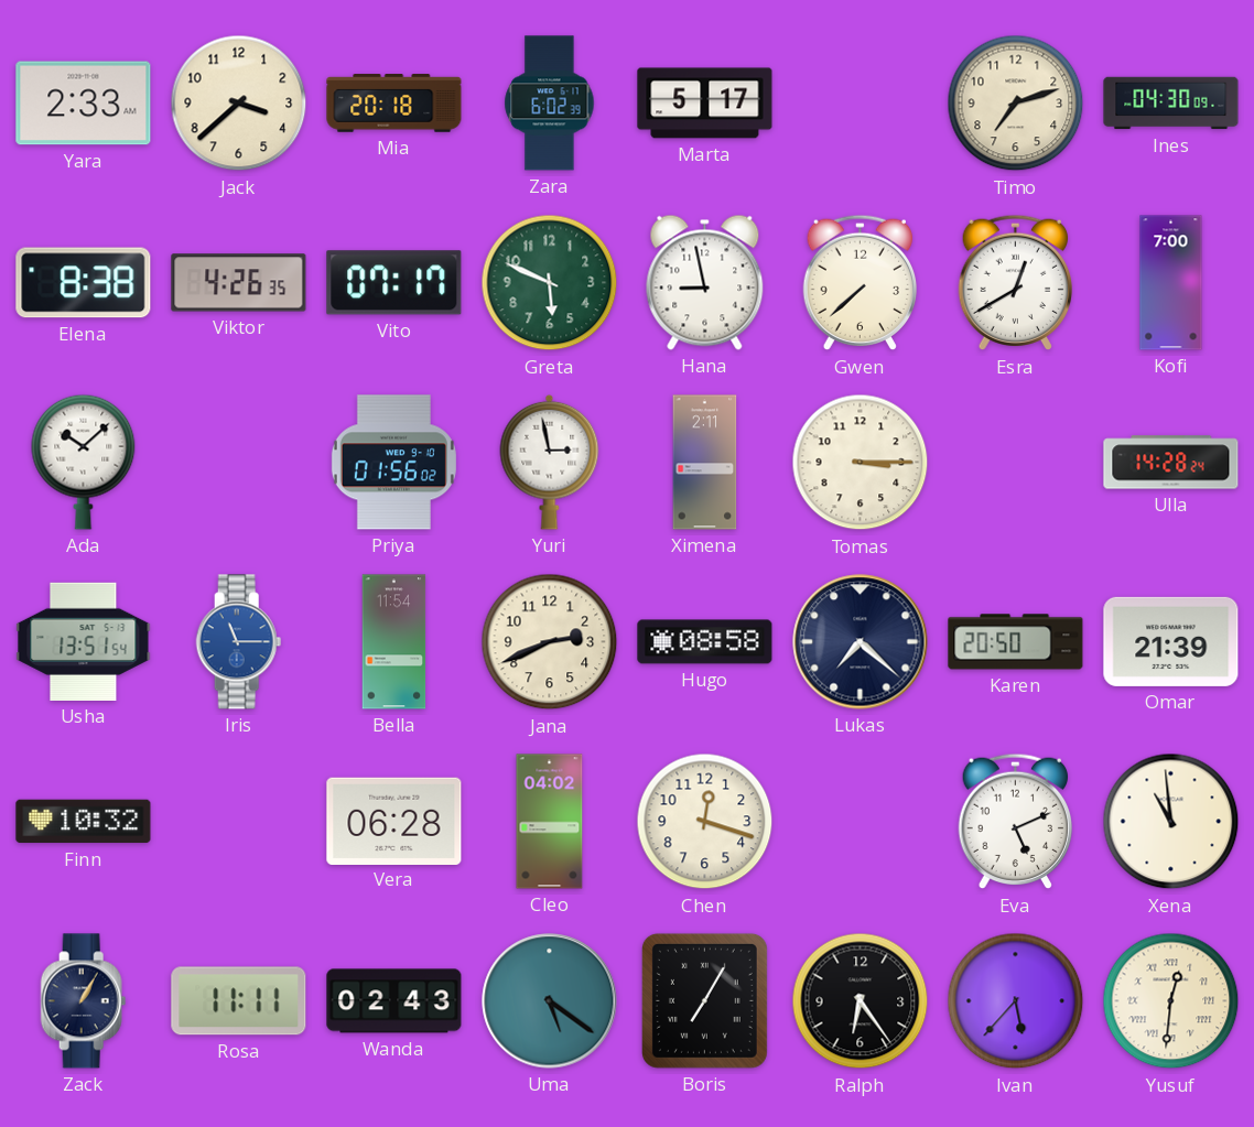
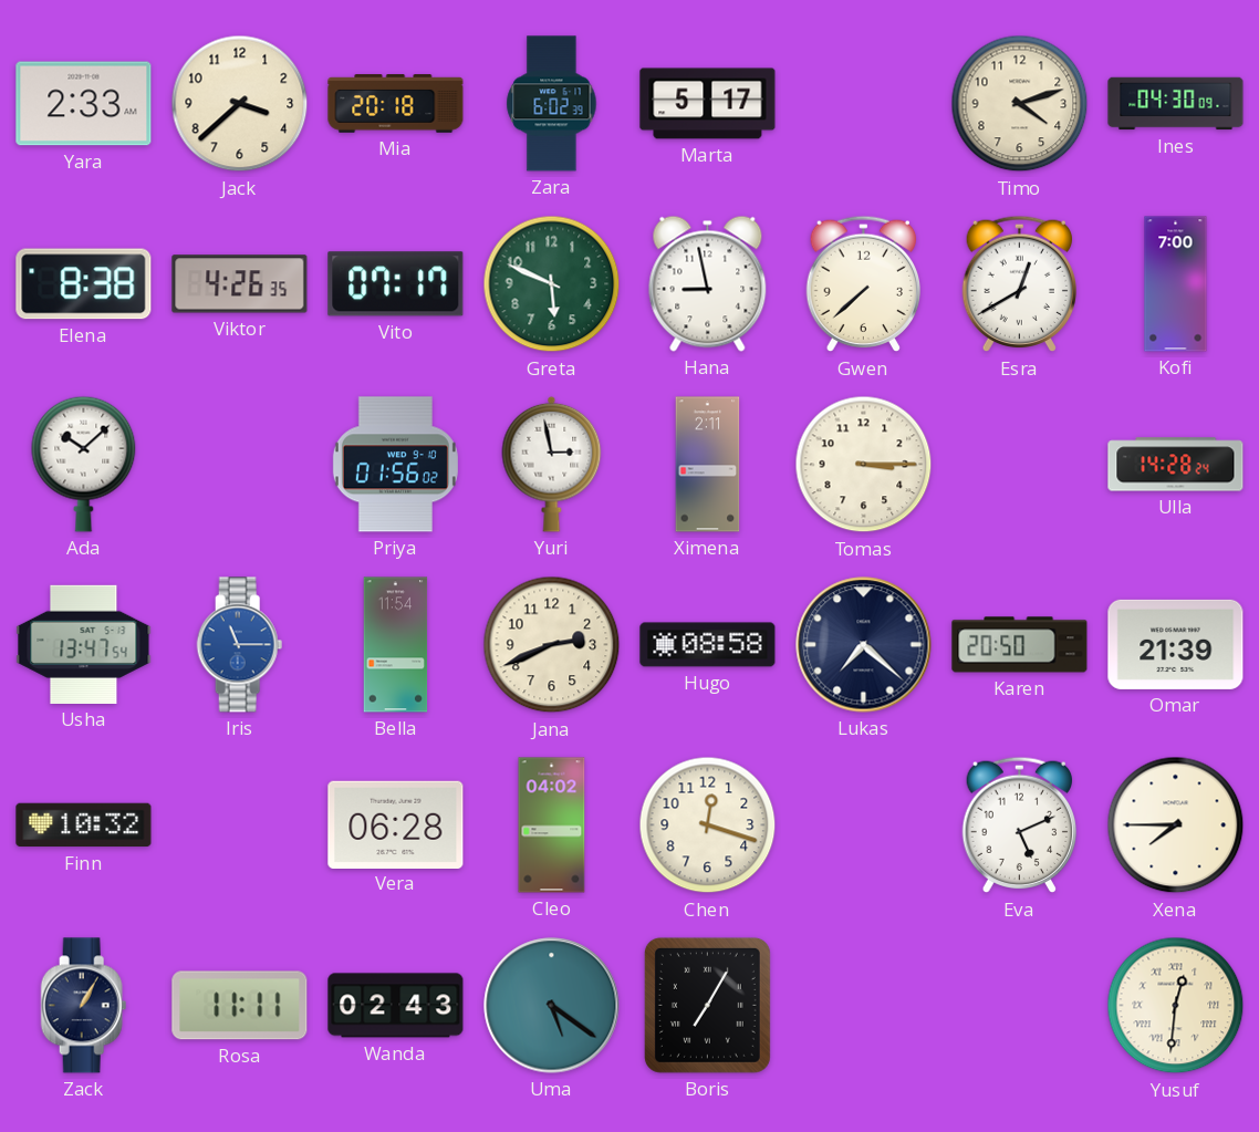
Timo: 7:12 -> 4:12 (1020, 104)
Usha: 13:51 -> 13:47 (84, 644)
Xena: 10:59 -> 7:45 (1176, 825)
Ralph: 6:24 -> none (861, 1001)
Ivan: 5:37 -> none (1016, 1001)
